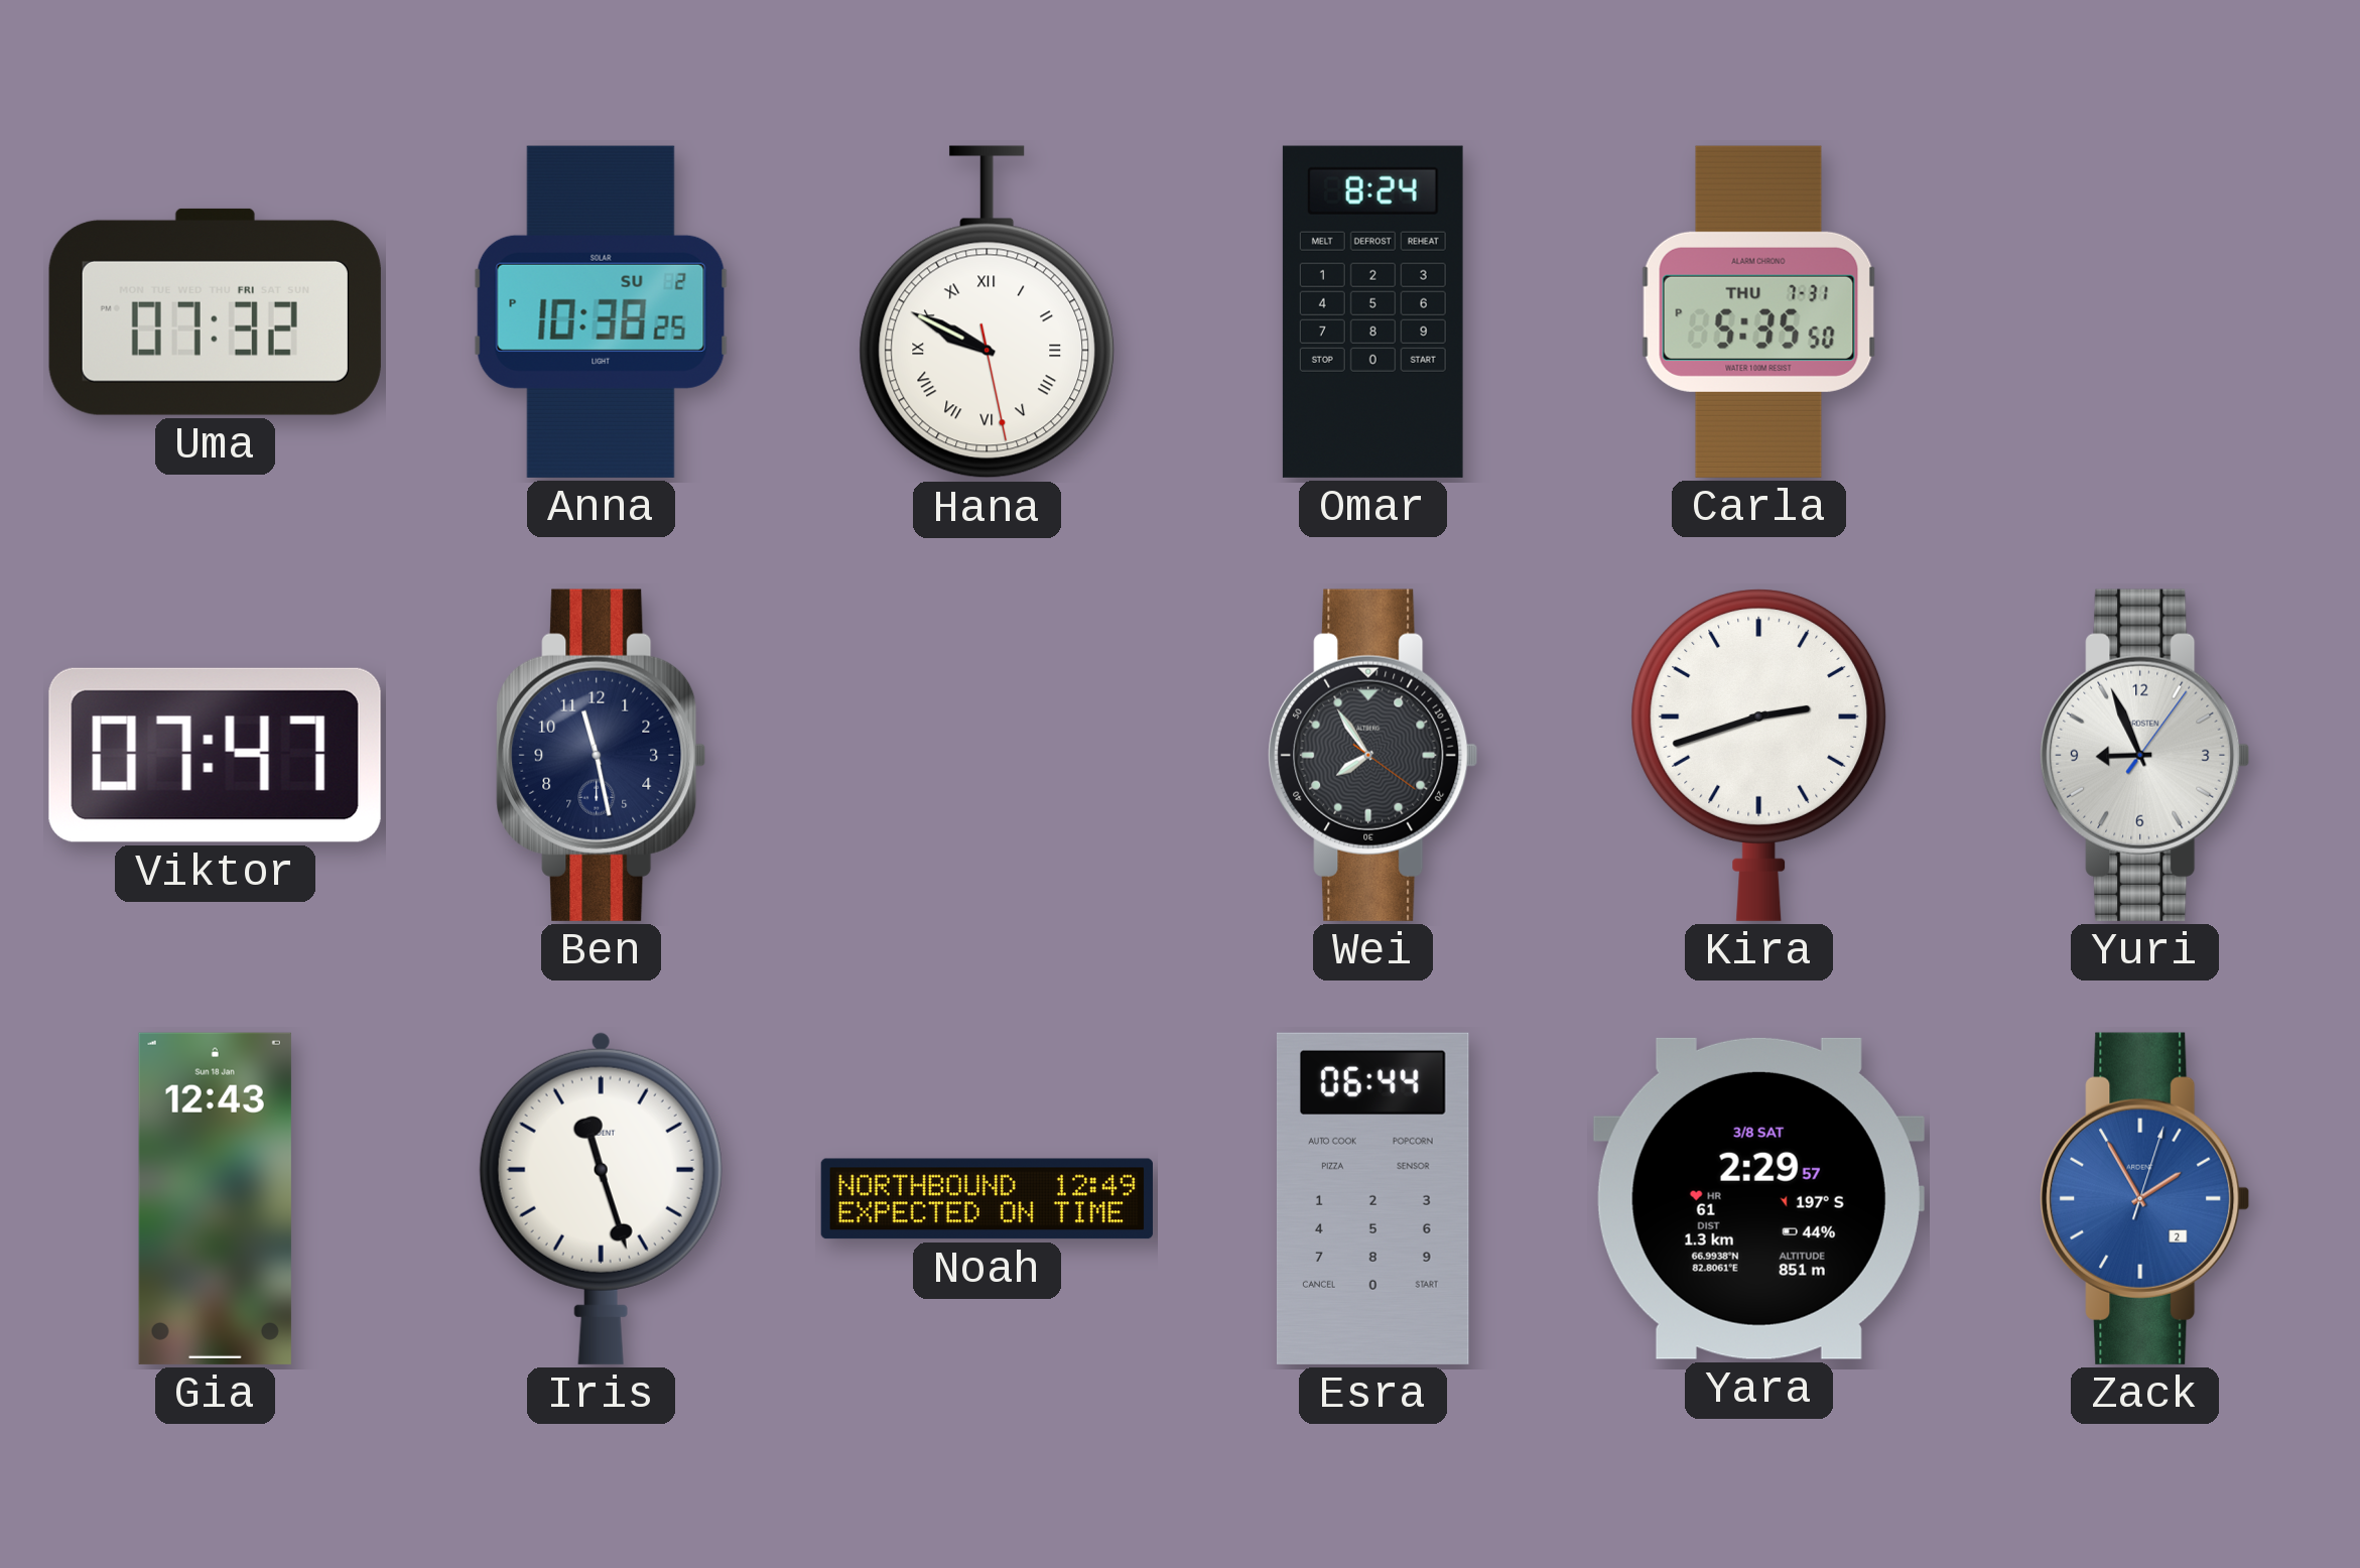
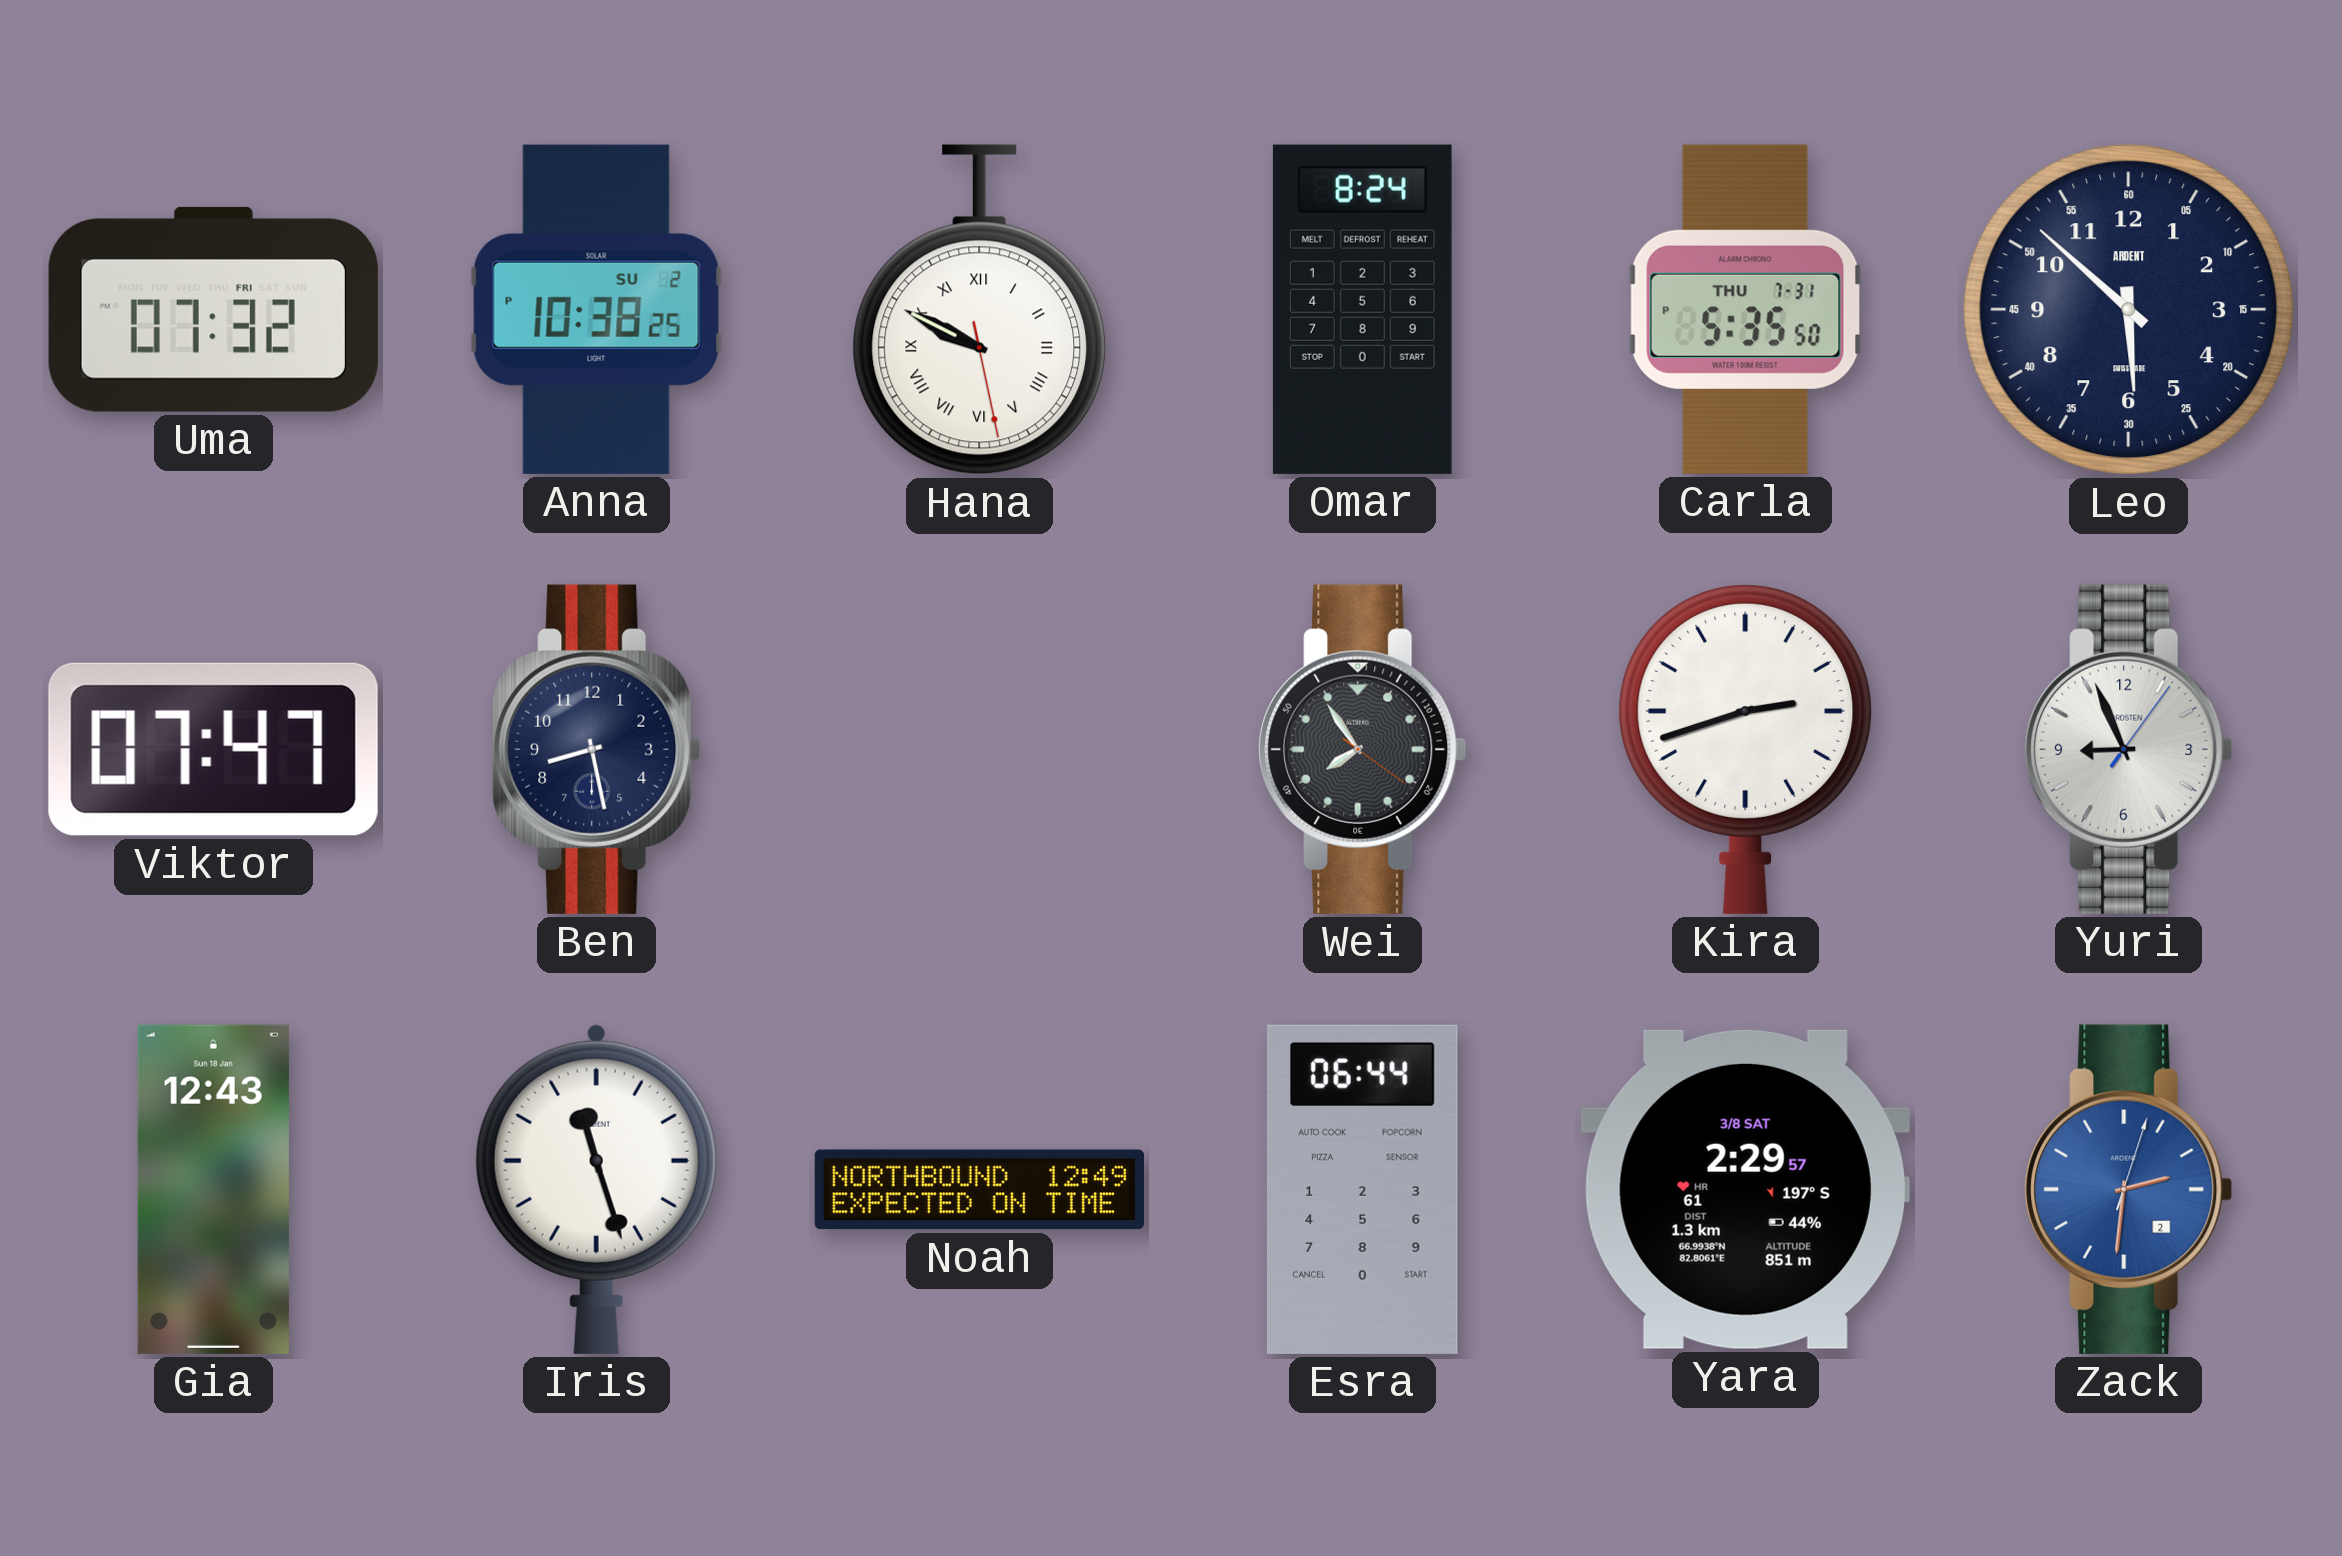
Leo: none -> 5:52 (2129, 310)
Ben: 11:28 -> 8:28 (597, 749)
Zack: 1:55 -> 2:31 (2129, 1189)
